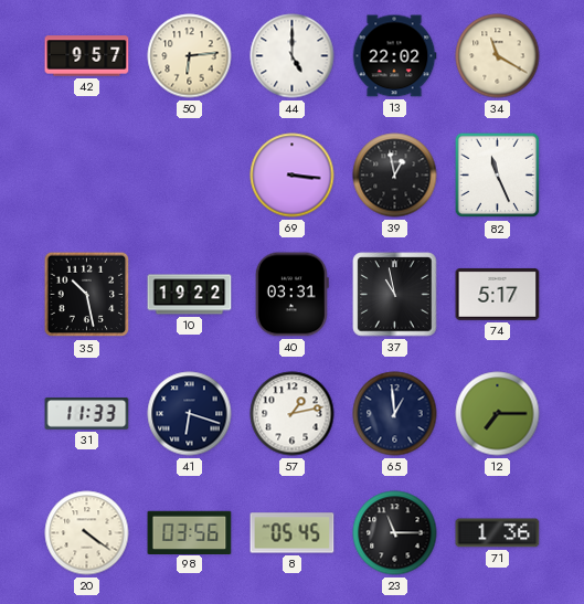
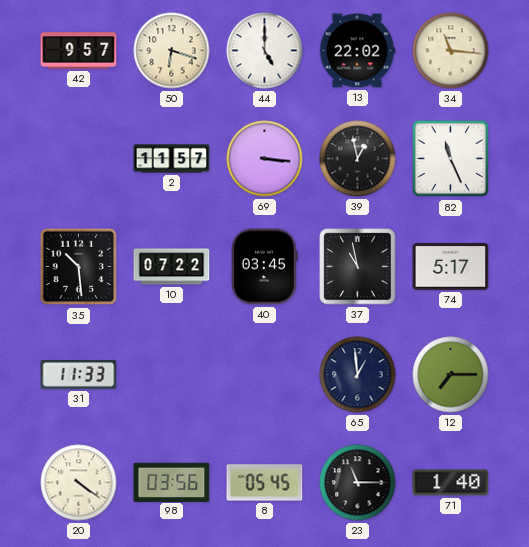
50: 6:14 -> 6:18 (172, 51)
34: 11:20 -> 11:16 (451, 51)
2: none -> 11:57 (172, 159)
35: 10:28 -> 10:29 (79, 267)
10: 19:22 -> 07:22 (172, 267)
40: 03:31 -> 03:45 (264, 267)
41: 6:18 -> none (190, 414)
57: 1:13 -> none (293, 414)
71: 1:36 -> 1:40 (451, 483)
